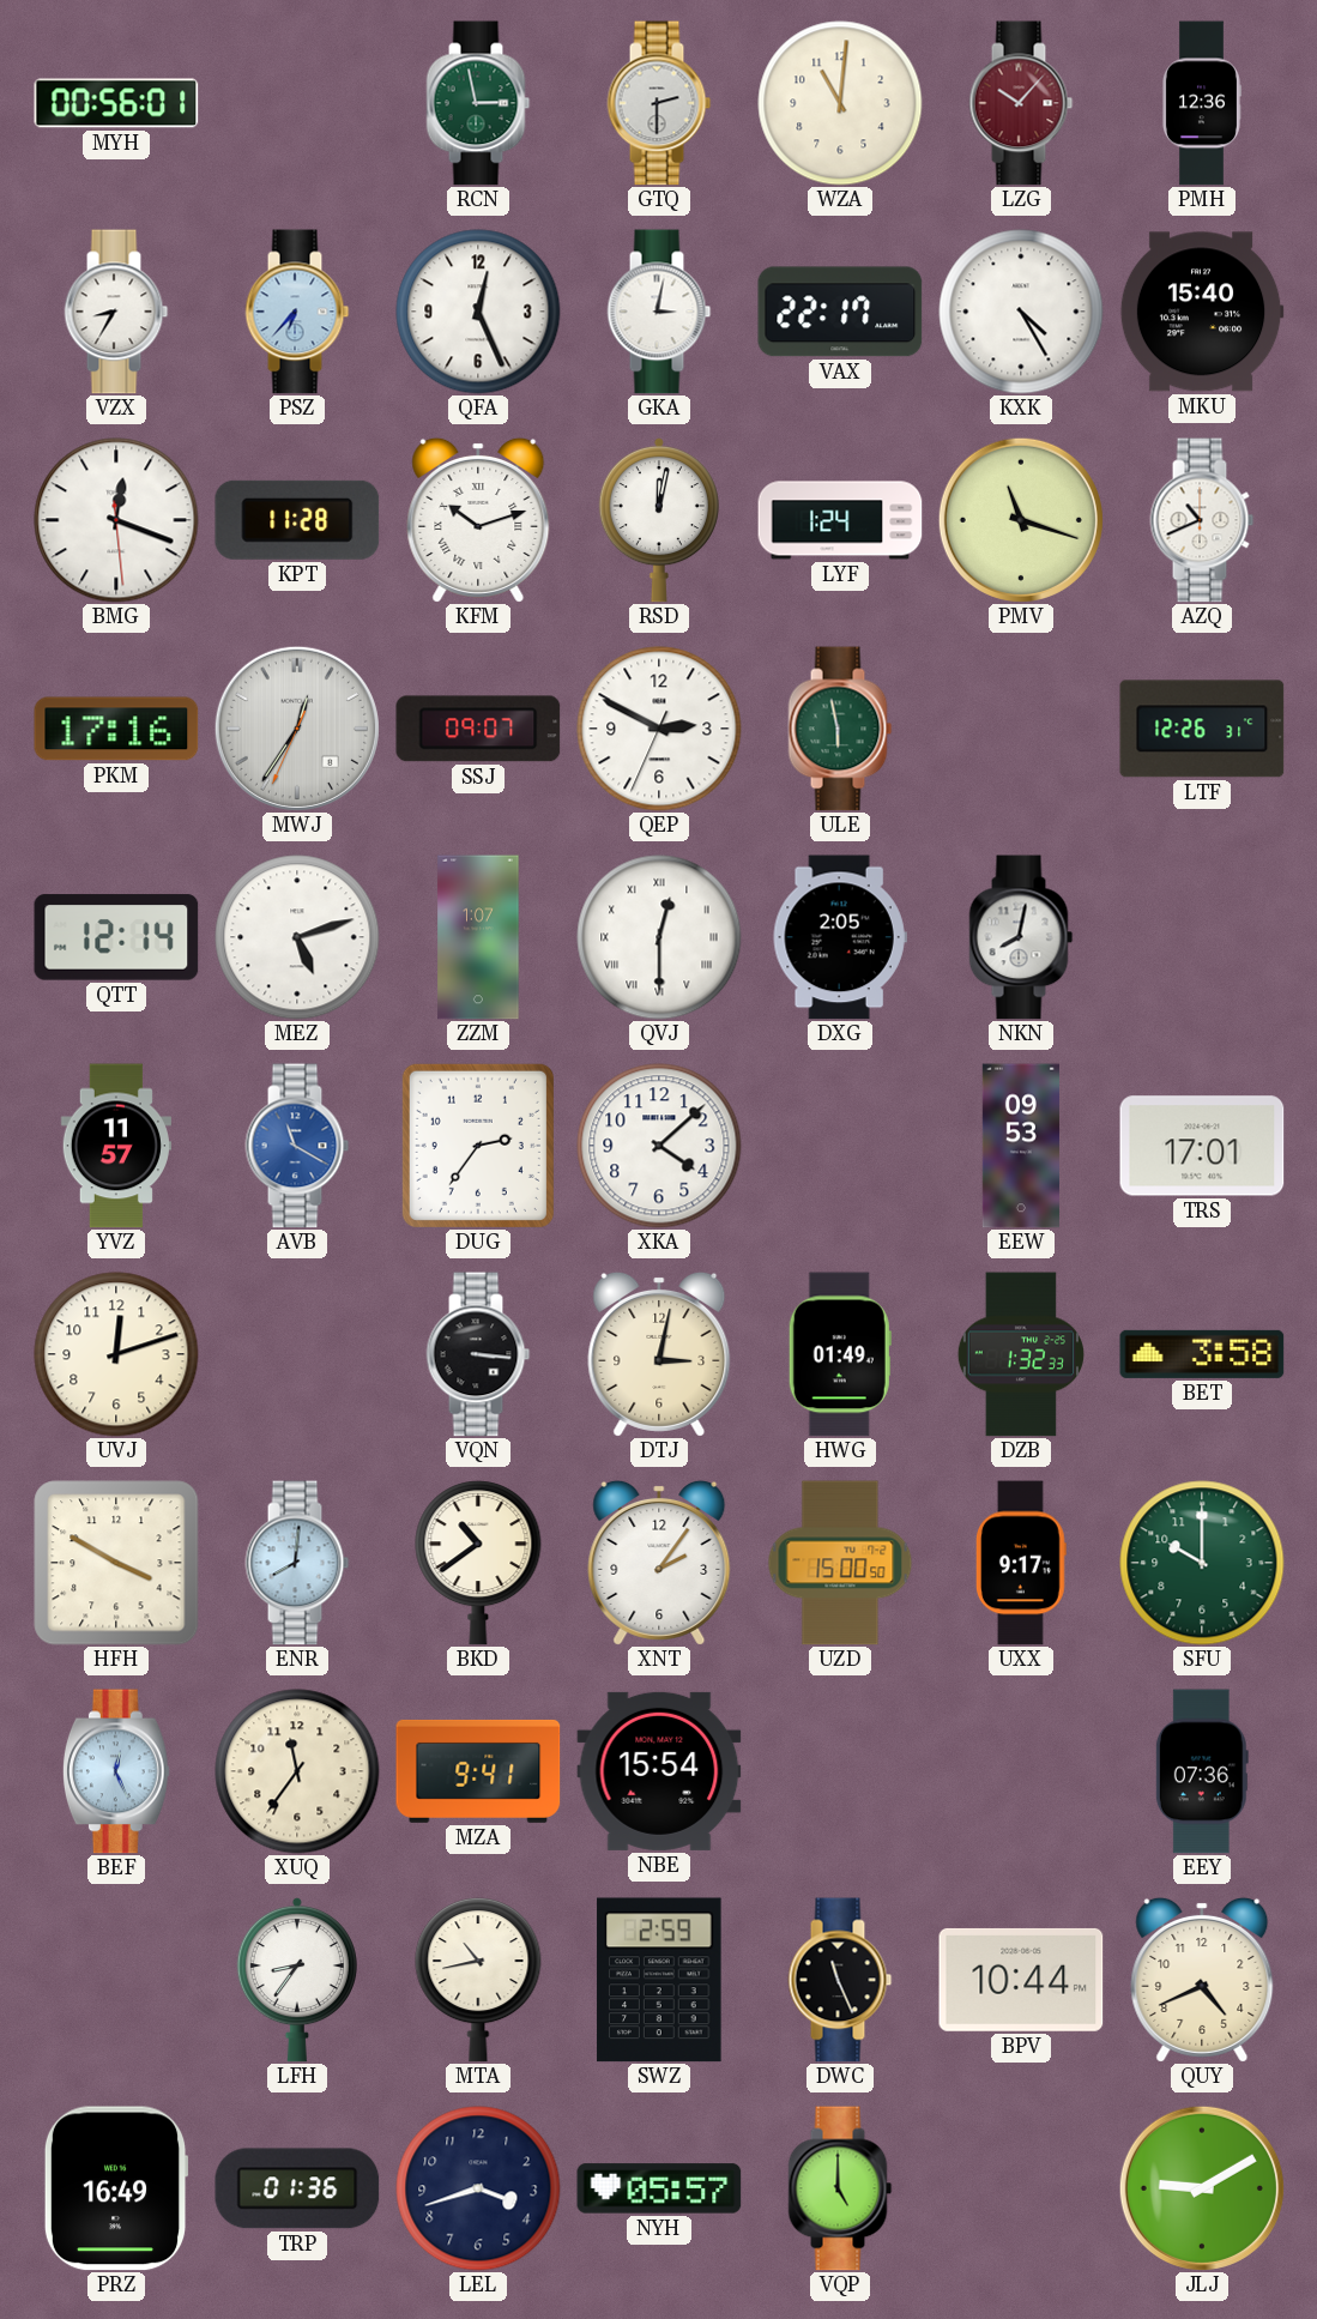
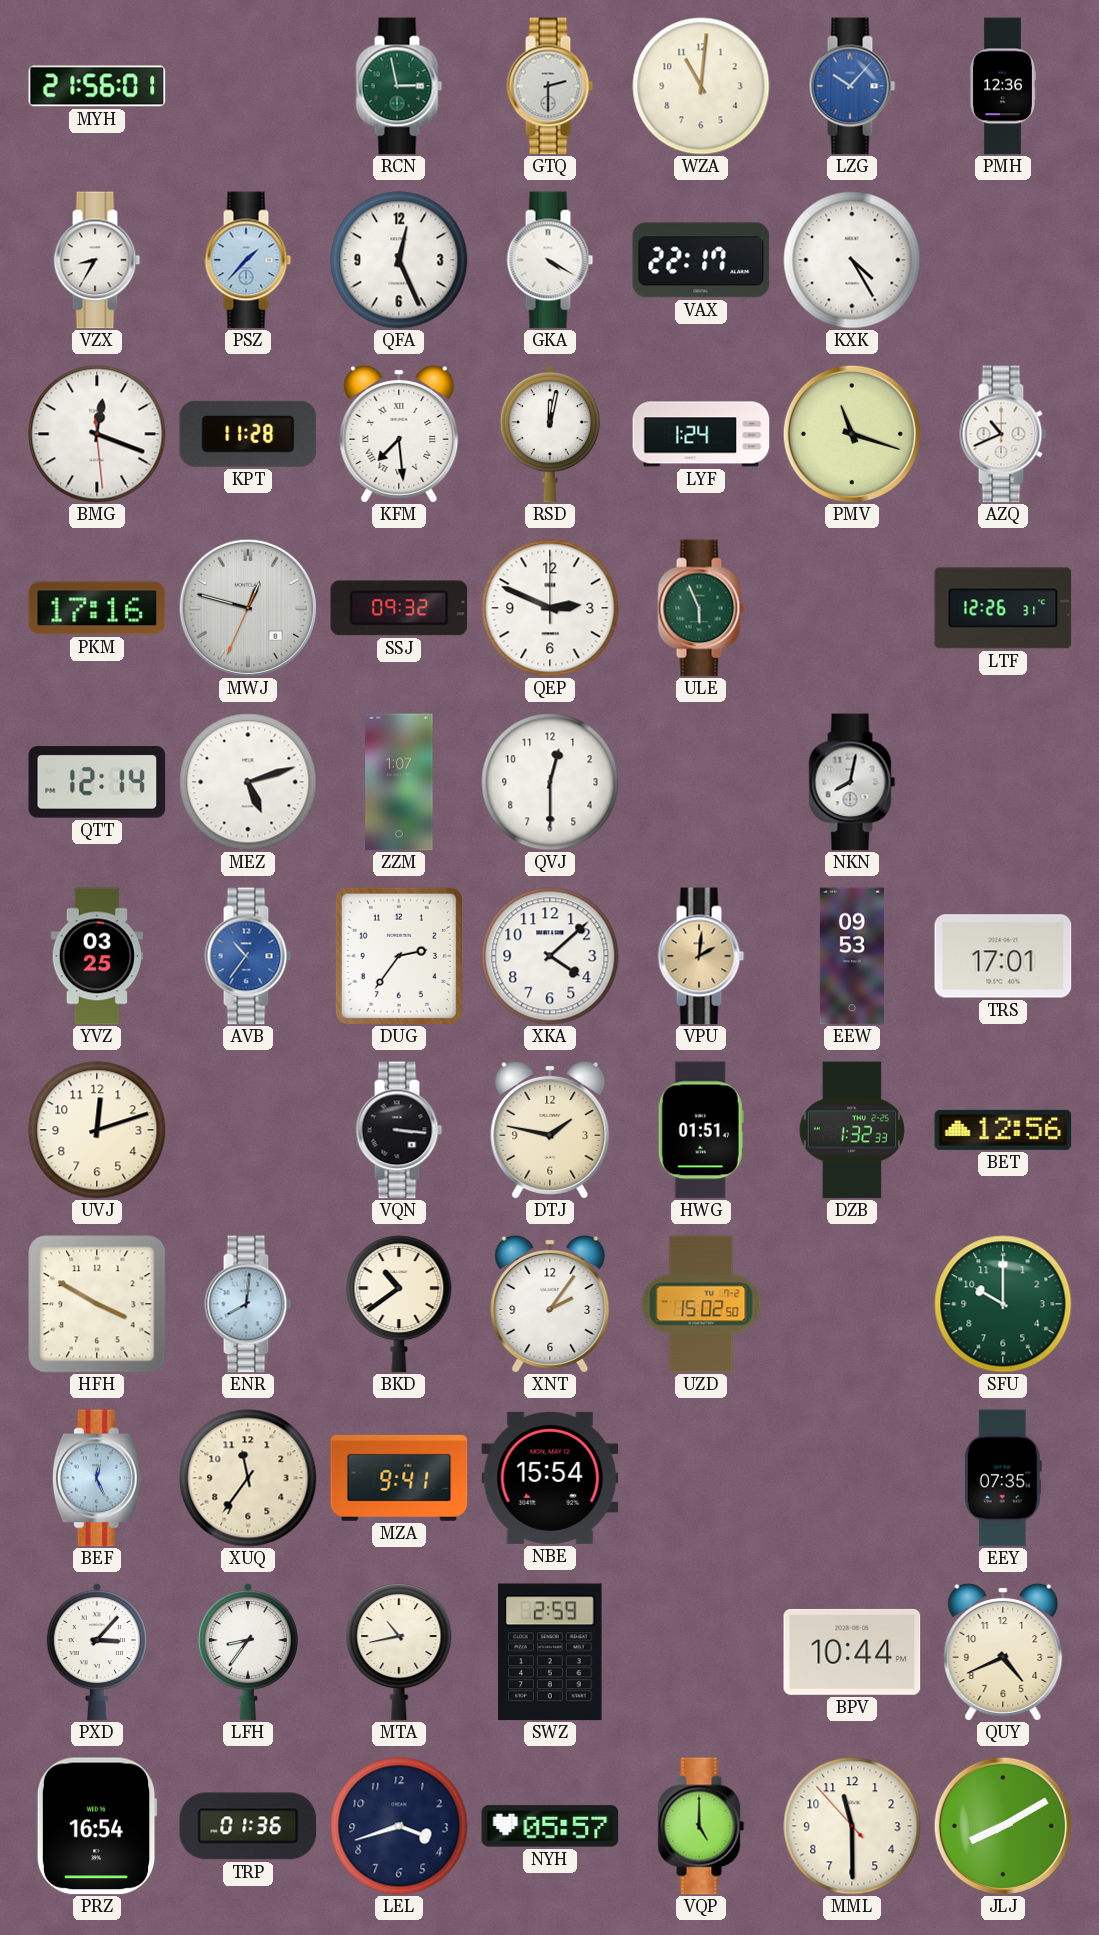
MYH: 00:56 -> 21:56 (97, 86)
LZG dial: burgundy -> blue (852, 86)
PSZ: 6:37 -> 1:37 (248, 260)
GKA: 3:02 -> 4:20 (550, 260)
MKU: 15:40 -> none (1202, 312)
KFM: 10:12 -> 7:29 (399, 434)
MWJ: 12:35 -> 12:47 (248, 608)
SSJ: 09:07 -> 09:32 (399, 608)
QEP: 2:49:34 -> 2:49:00 (550, 608)
ULE: 5:58 -> 5:56 (701, 608)
QVJ numerals: Roman -> Arabic (550, 782)
DXG: 2:05 -> none (840, 937)
YVZ: 11:57 -> 03:25 (96, 956)
AVB: 11:20 -> 10:36 (248, 956)
VPU: none -> 2:01 (701, 956)
DTJ: 3:02 -> 1:47 (550, 1130)
HWG: 01:49 -> 01:51 (701, 1130)
BET: 3:58 -> 12:56 (1003, 1130)
UZD: 15:00 -> 15:02 (701, 1304)
UXX: 9:17 -> none (1021, 1563)
EEY: 07:36 -> 07:35 (1003, 1478)
PXD: none -> 3:07 (97, 1652)
DWC: 11:26 -> none (840, 1980)
PRZ: 16:49 -> 16:54 (97, 1826)
MML: none -> 11:29 (852, 1826)
JLJ: 9:10 -> 8:10 (1003, 1826)
